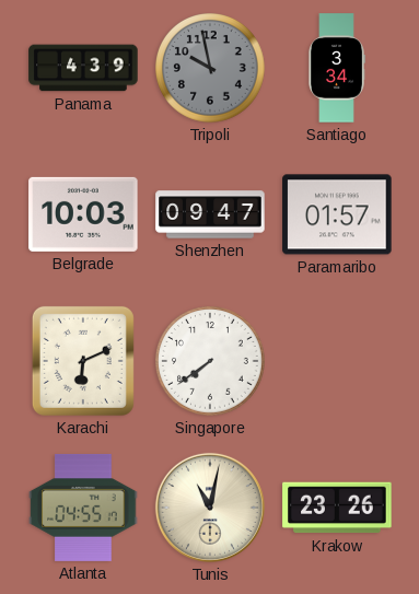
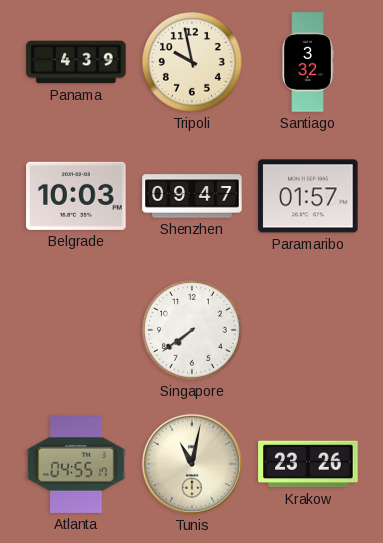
Tripoli dial: grey -> cream (193, 63)
Santiago: 3:34 -> 3:32 (308, 62)
Karachi: 6:11 -> none (83, 361)
